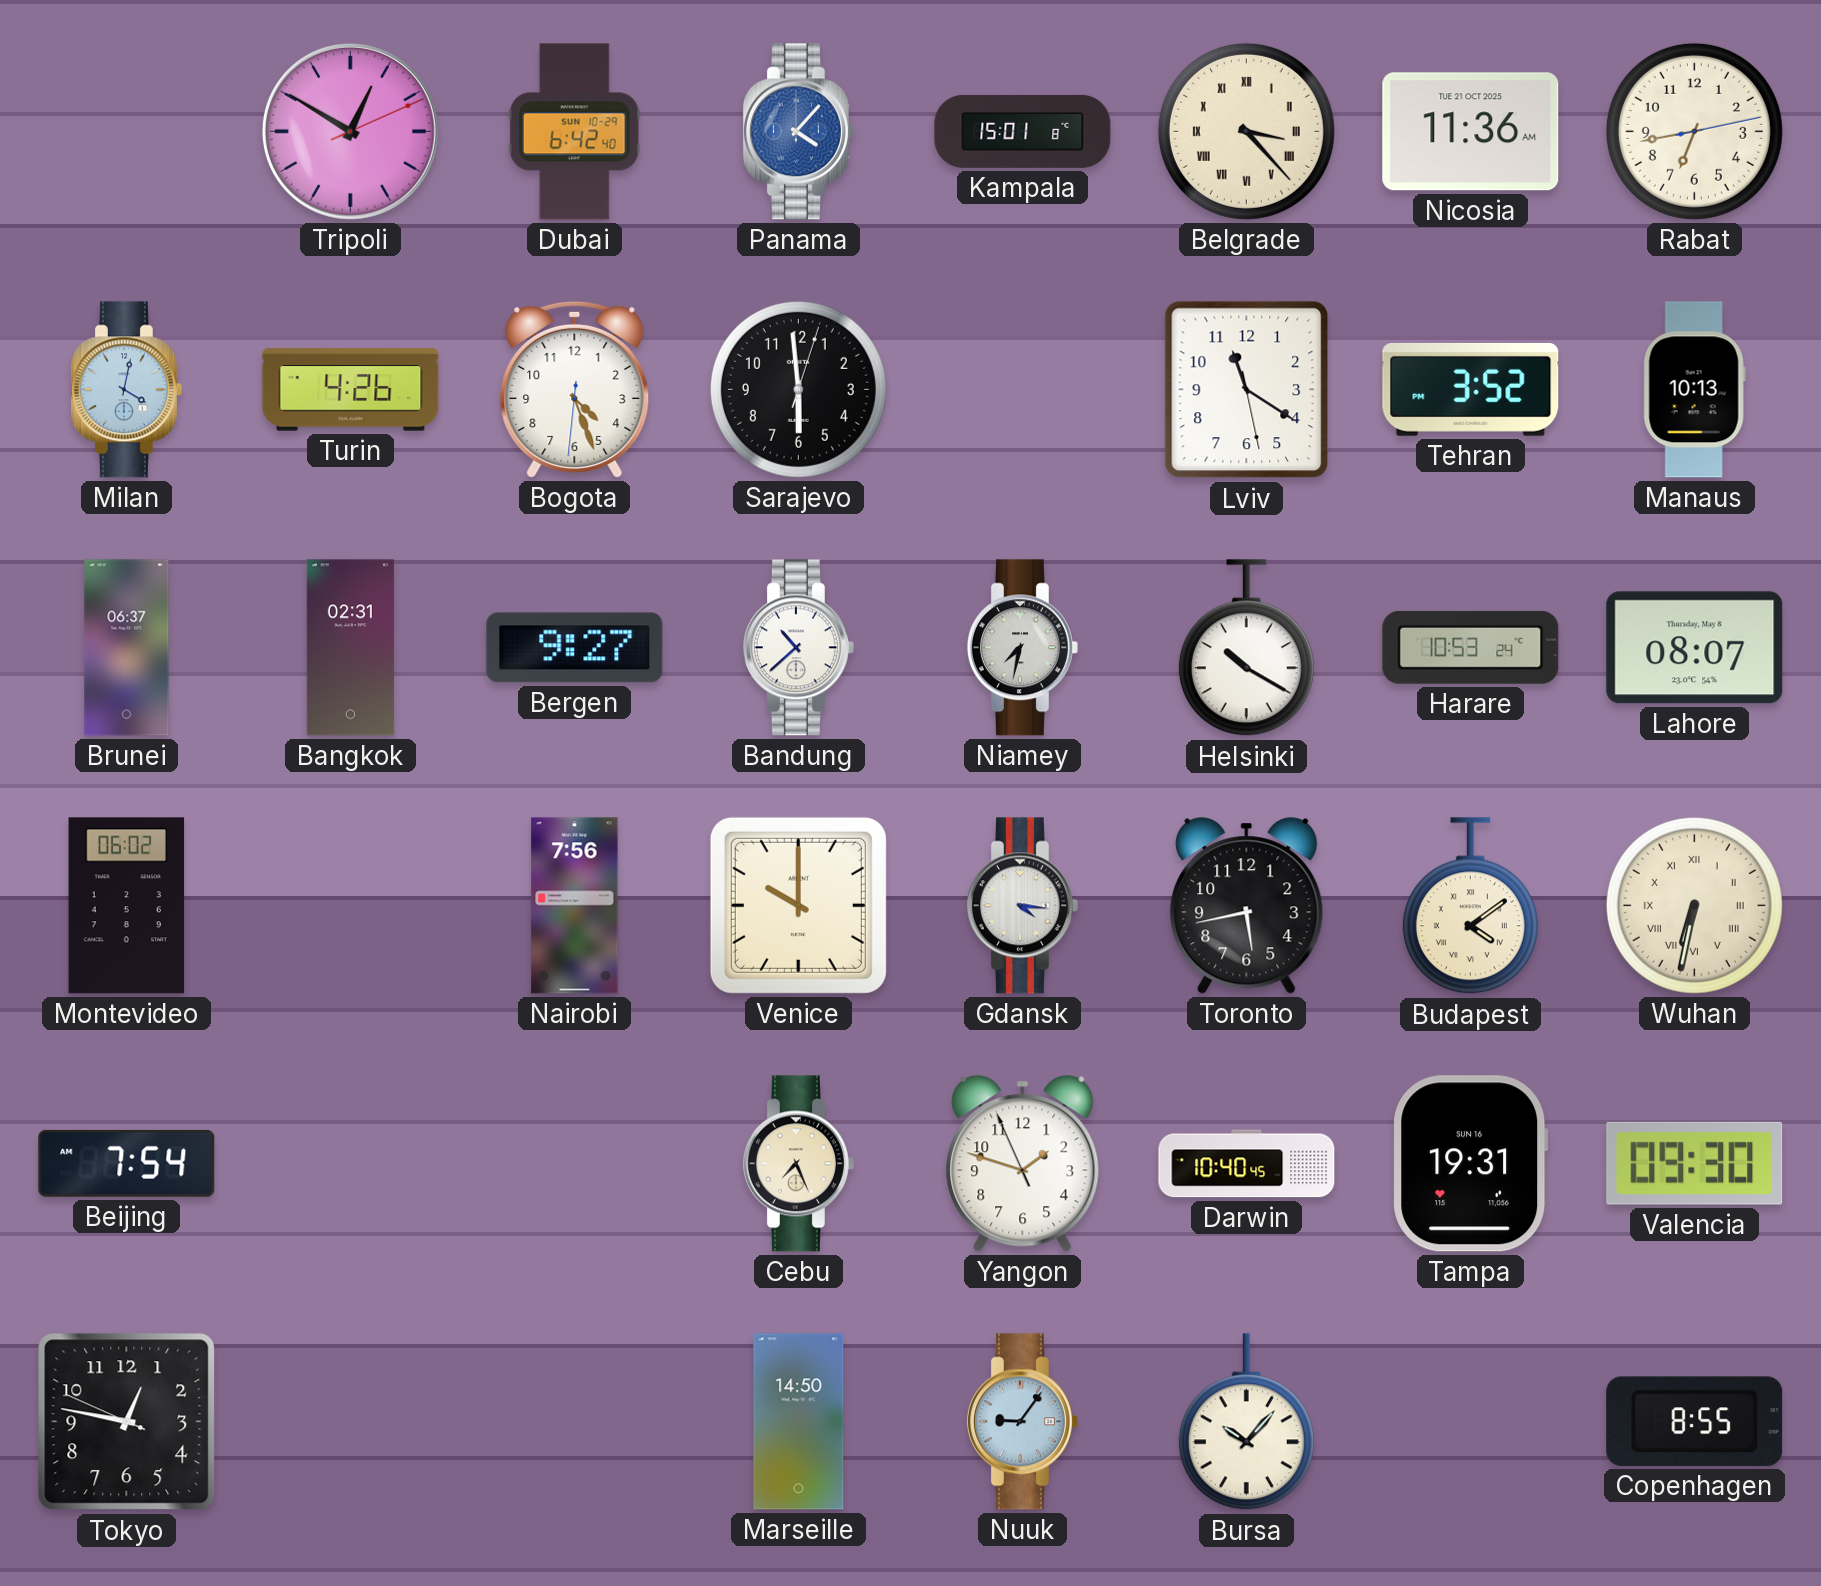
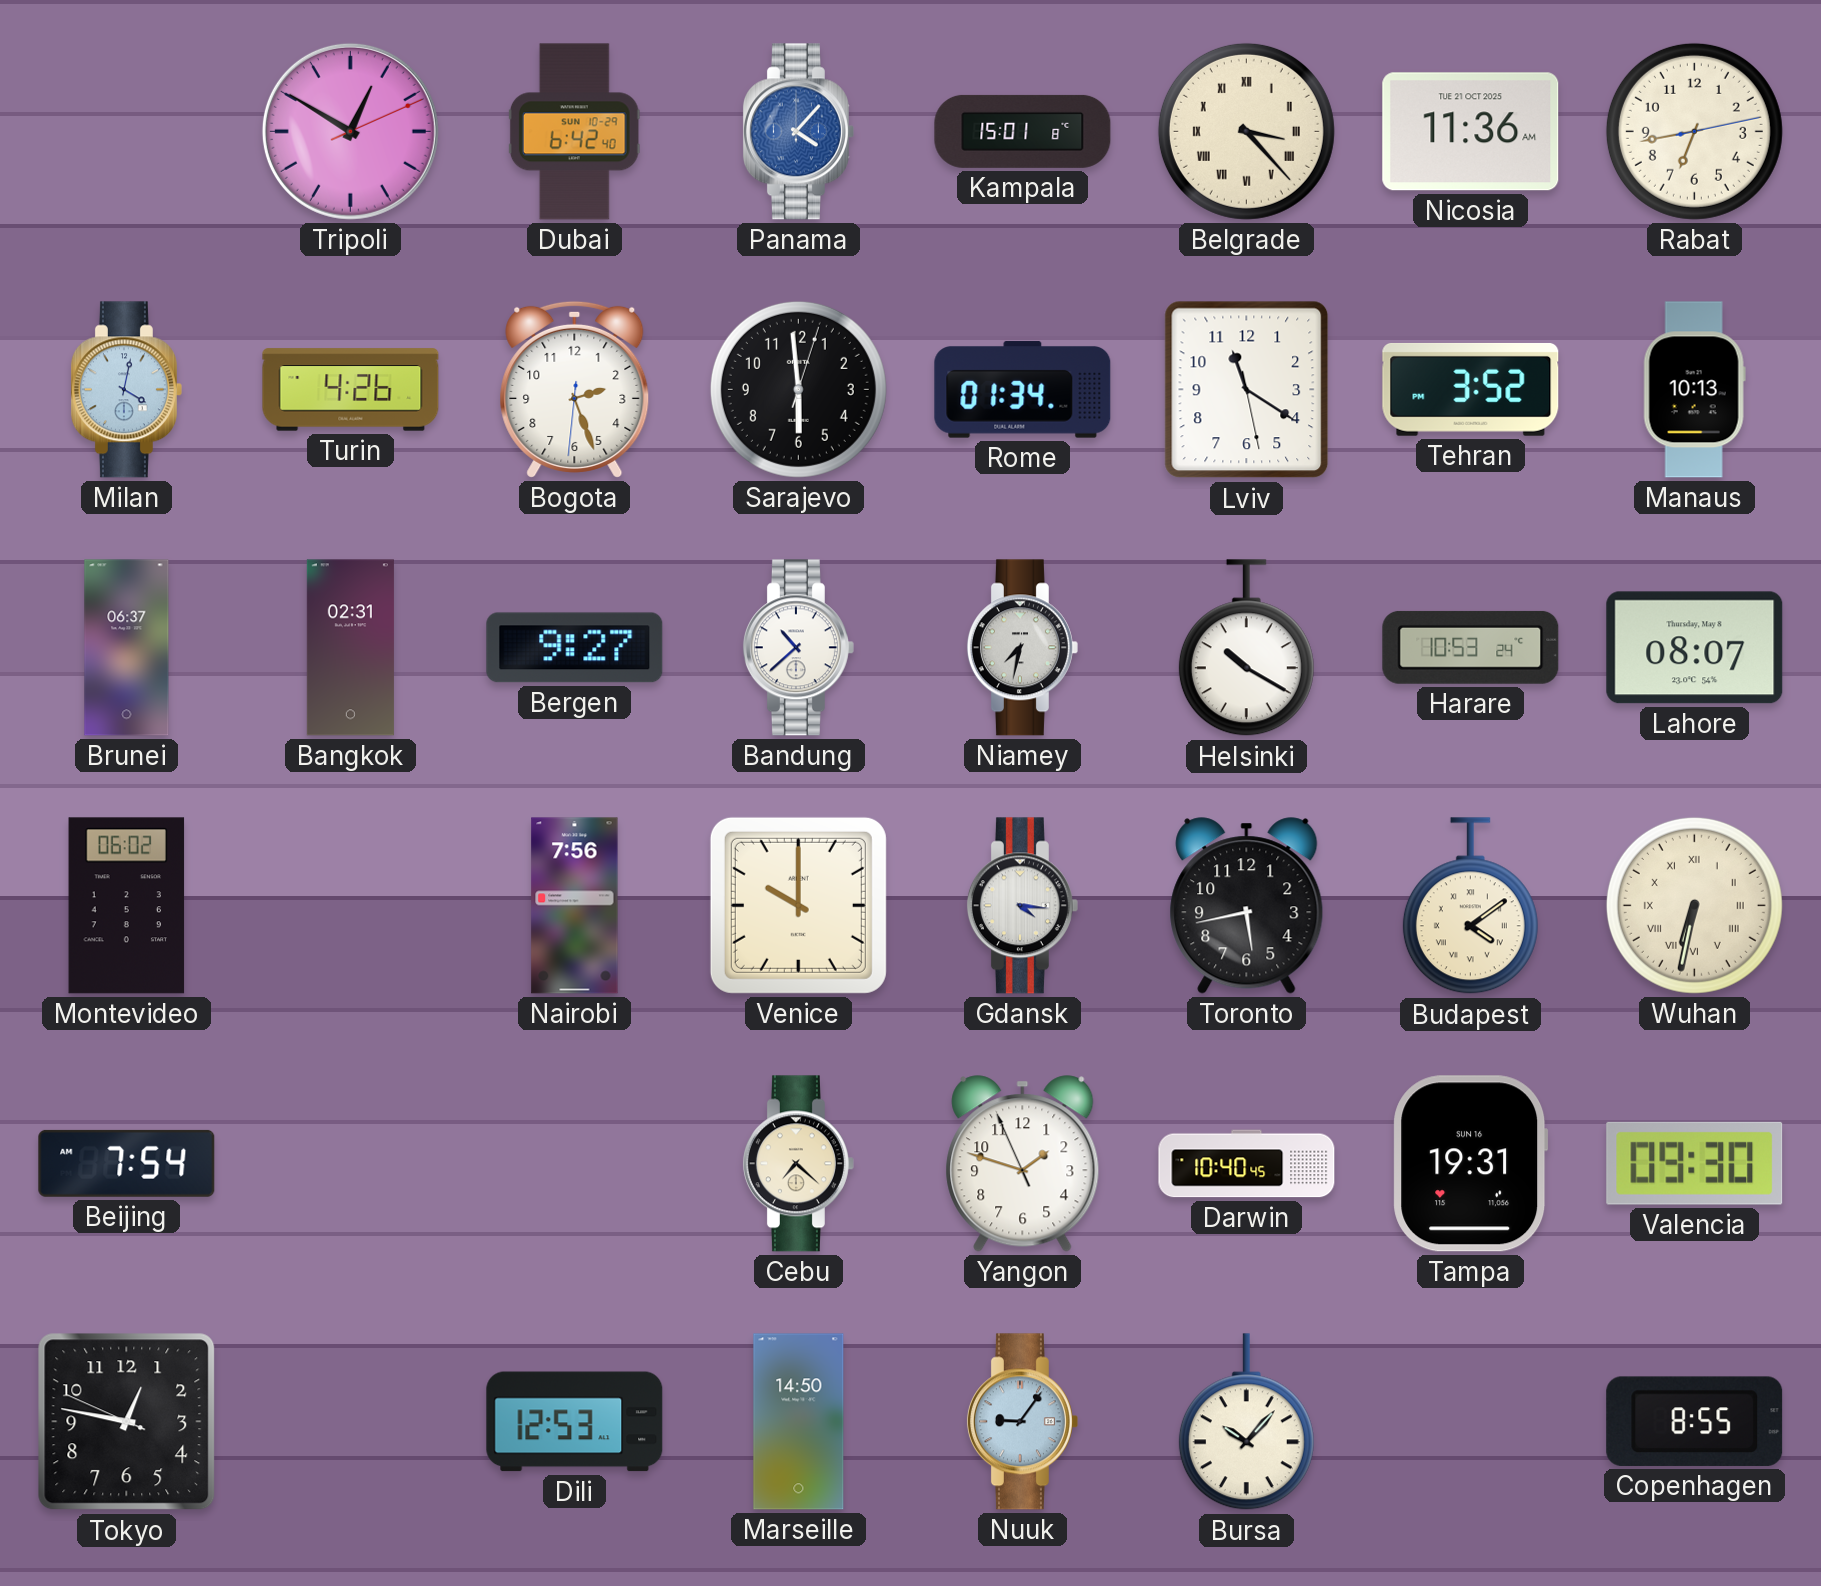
Bogota: 4:26 -> 2:26 (575, 389)
Rome: none -> 01:34 (1023, 390)
Cebu: 7:26 -> 7:22 (798, 1164)
Dili: none -> 12:53 (575, 1422)
